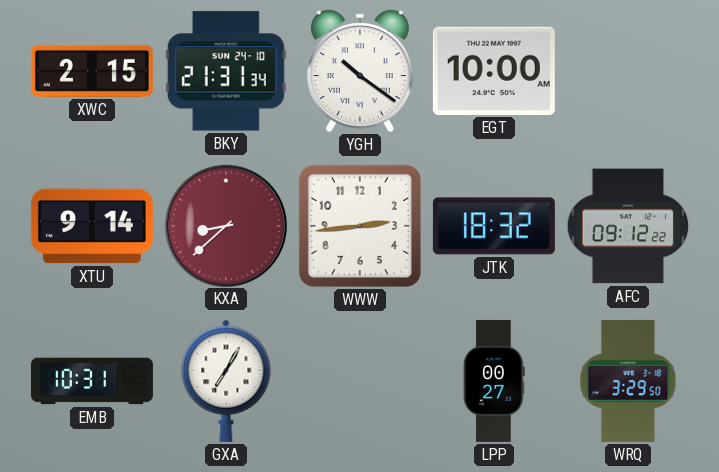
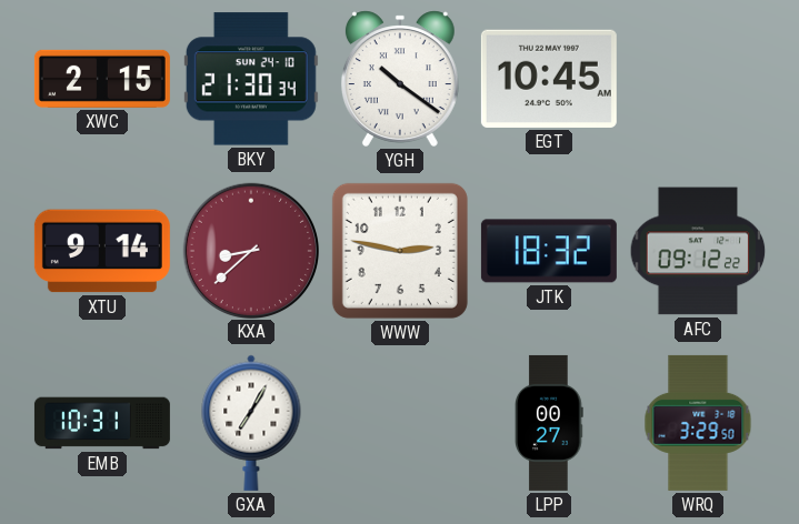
BKY: 21:31 -> 21:30 (251, 79)
EGT: 10:00 -> 10:45 (549, 79)
WWW: 2:44 -> 2:47 (400, 251)
